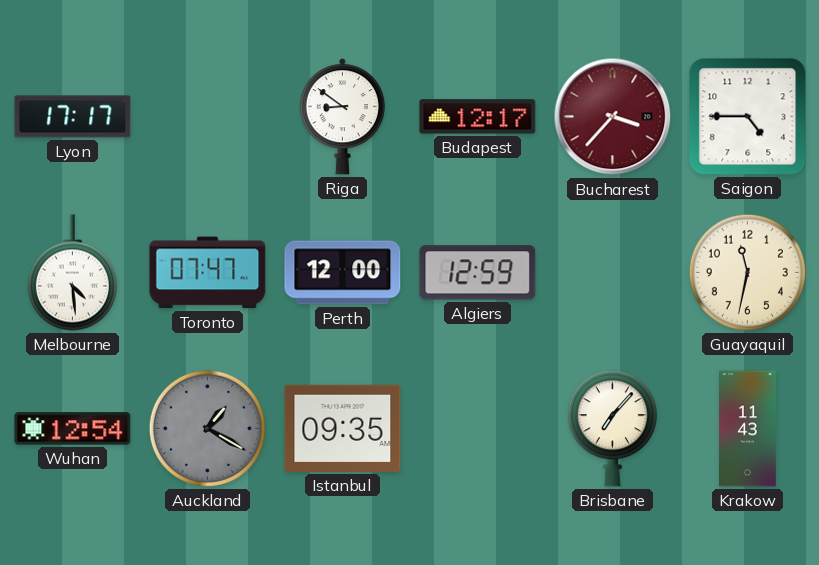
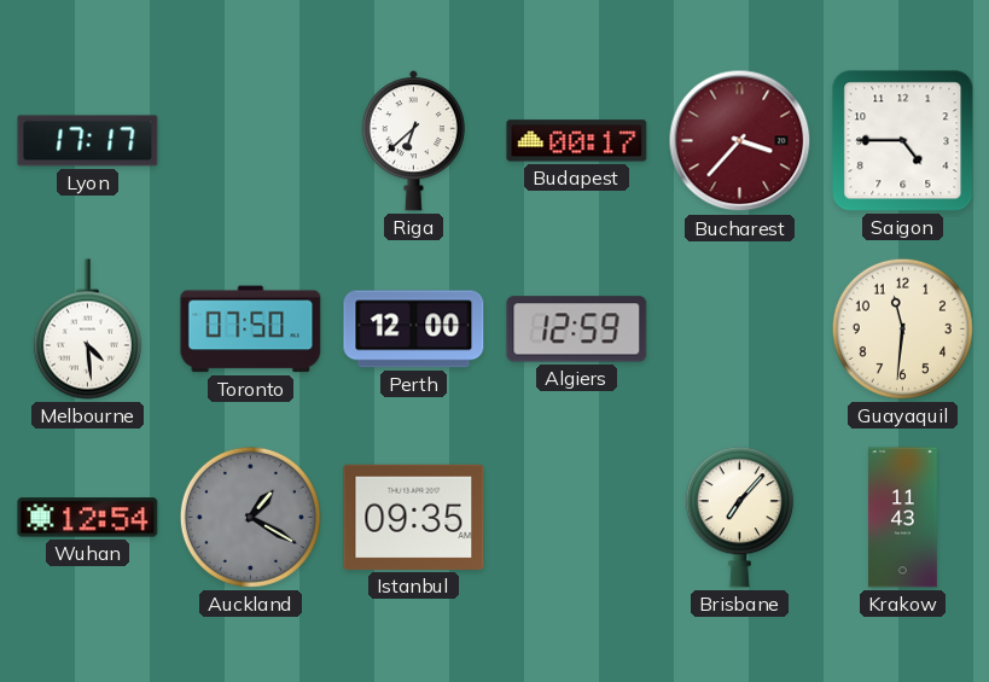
Riga: 8:51 -> 6:38 (413, 141)
Budapest: 12:17 -> 00:17 (577, 141)
Toronto: 07:47 -> 07:50 (251, 330)
Guayaquil: 11:32 -> 11:31 (902, 328)
